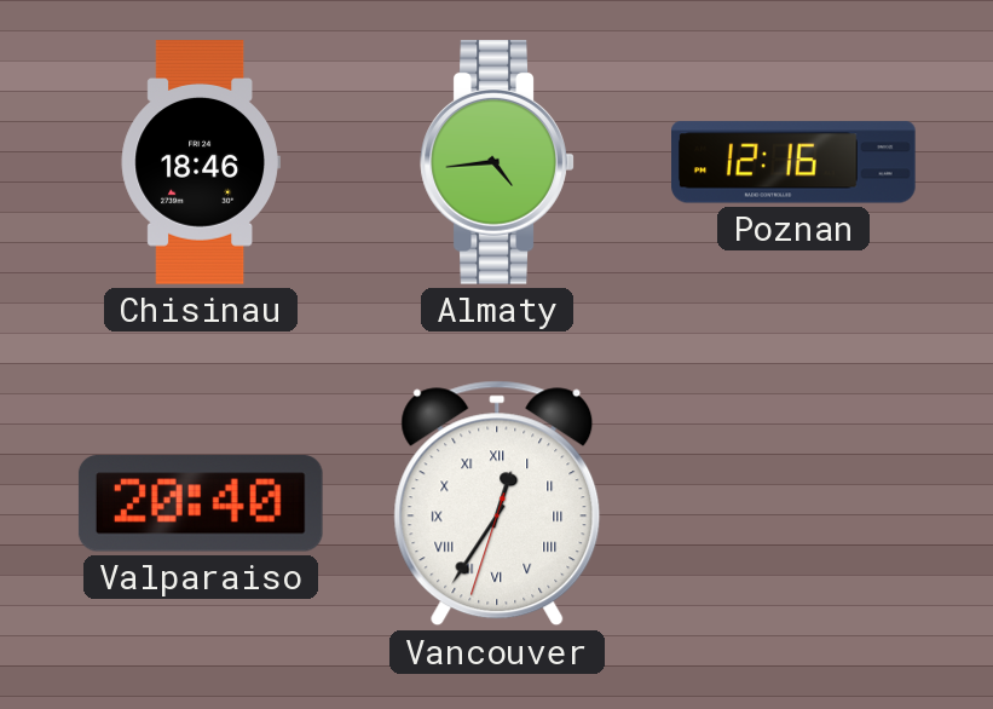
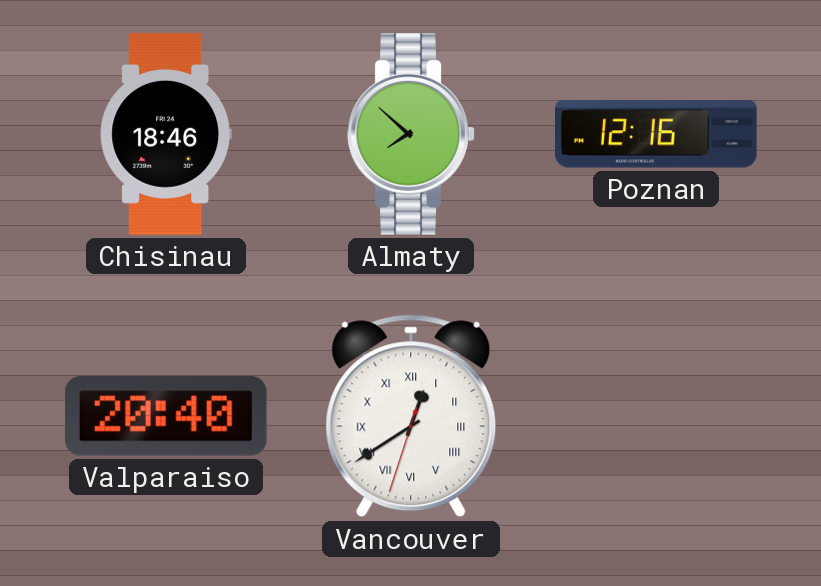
Almaty: 4:44 -> 7:52 (411, 135)
Vancouver: 12:35 -> 12:39 (411, 416)
